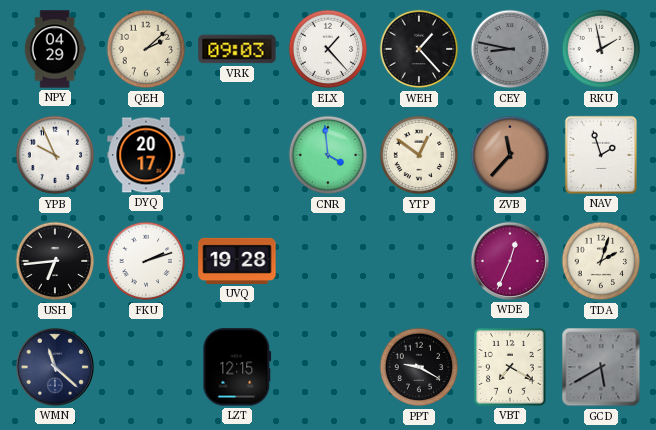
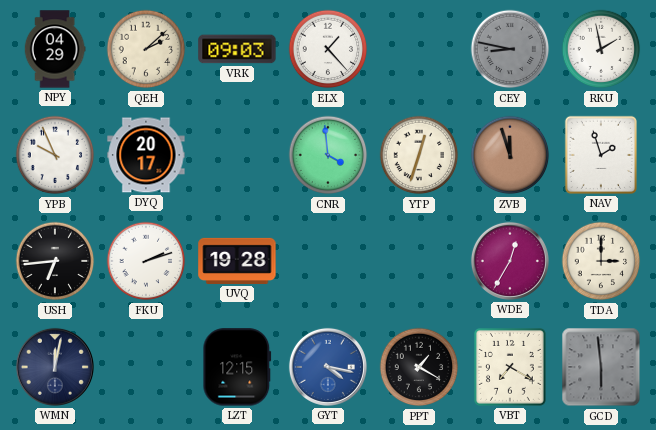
WEH: 1:23 -> none (419, 49)
YTP: 12:51 -> 12:33 (419, 155)
ZVB: 11:37 -> 11:57 (510, 155)
WDE: 12:34 -> 12:35 (510, 261)
TDA: 2:03 -> 3:00 (601, 261)
WMN: 11:22 -> 12:02 (55, 367)
GYT: none -> 4:17 (328, 367)
PPT: 9:20 -> 1:20 (419, 367)
GCD: 5:40 -> 5:59 (601, 367)
